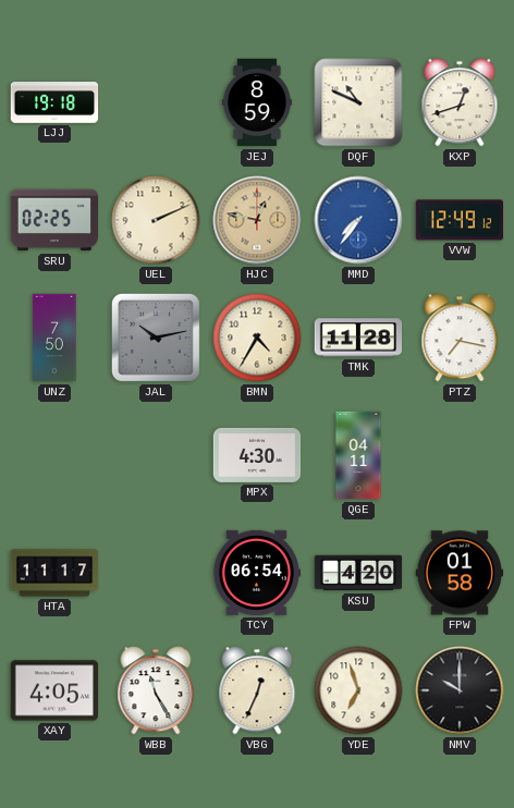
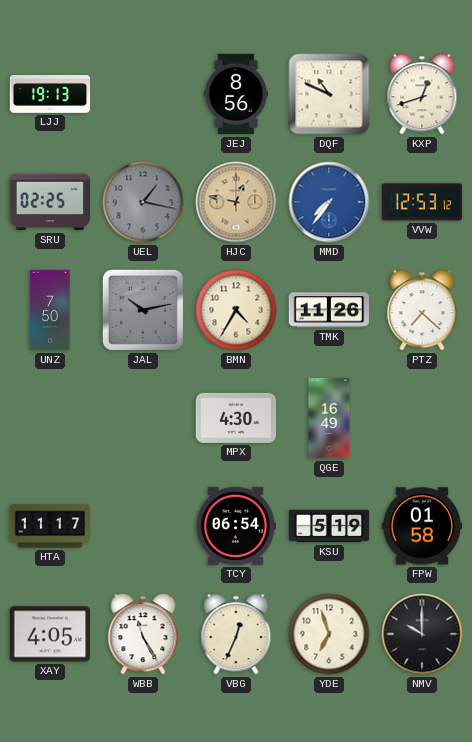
LJJ: 19:18 -> 19:13 (50, 95)
JEJ: 8:59 -> 8:56 (236, 94)
UEL: 2:11 -> 1:17 (143, 202)
UEL dial: cream -> grey (143, 202)
VVW: 12:49 -> 12:53 (421, 202)
TMK: 11:28 -> 11:26 (328, 310)
PTZ: 7:17 -> 7:22 (422, 310)
QGE: 04:11 -> 16:49 (329, 418)
KSU: 4:20 -> 5:19 (329, 526)
